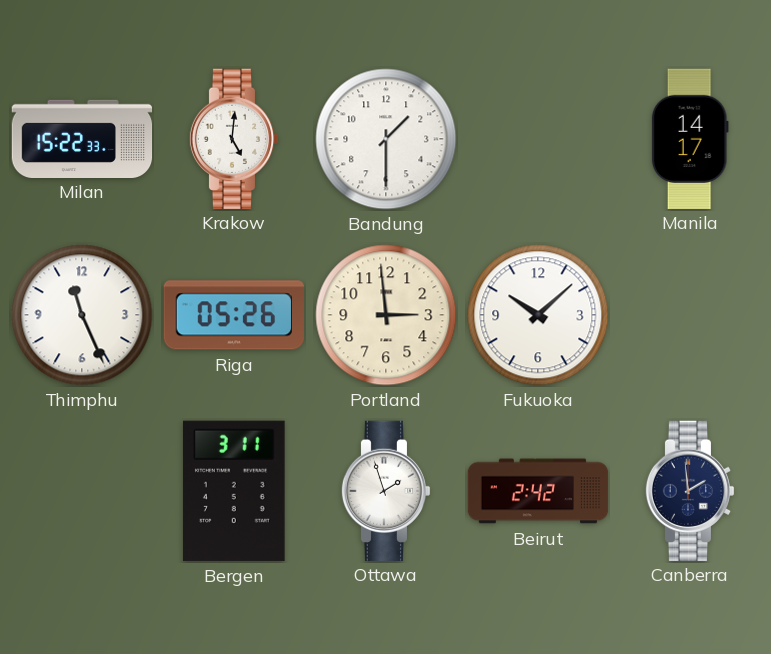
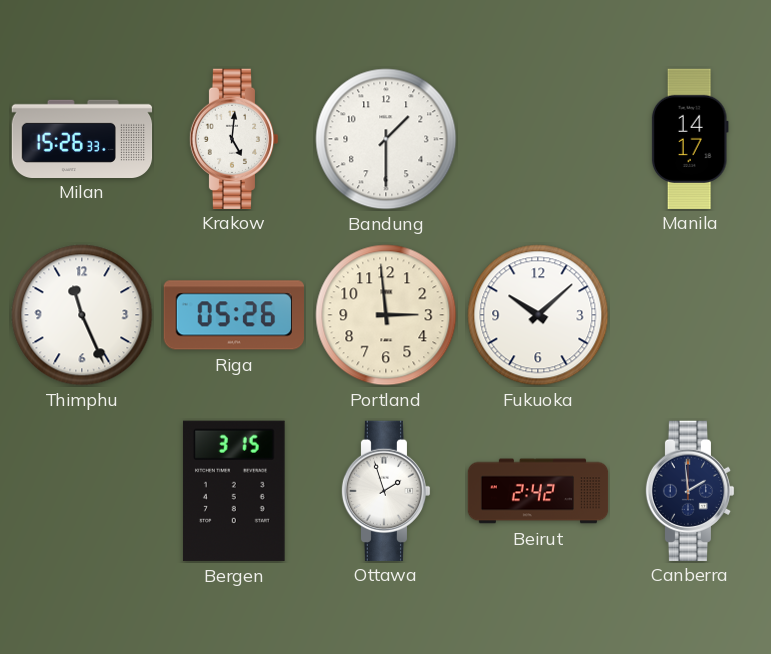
Milan: 15:22 -> 15:26 (82, 138)
Bergen: 3:11 -> 3:15 (234, 491)
